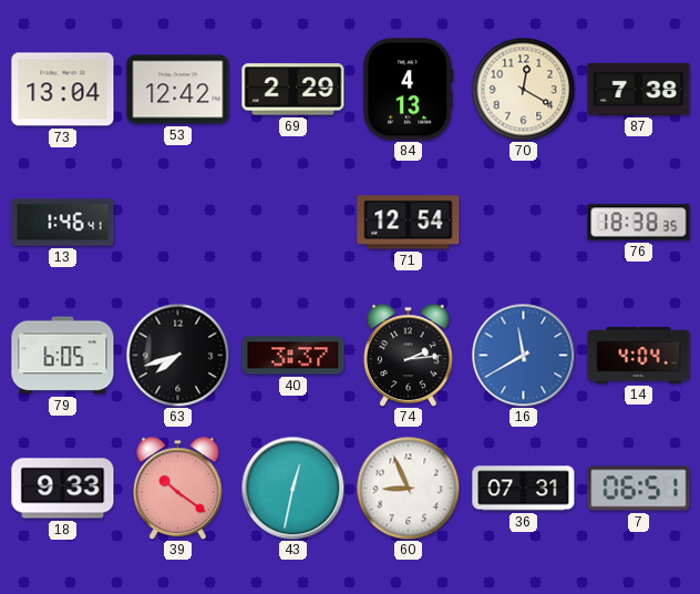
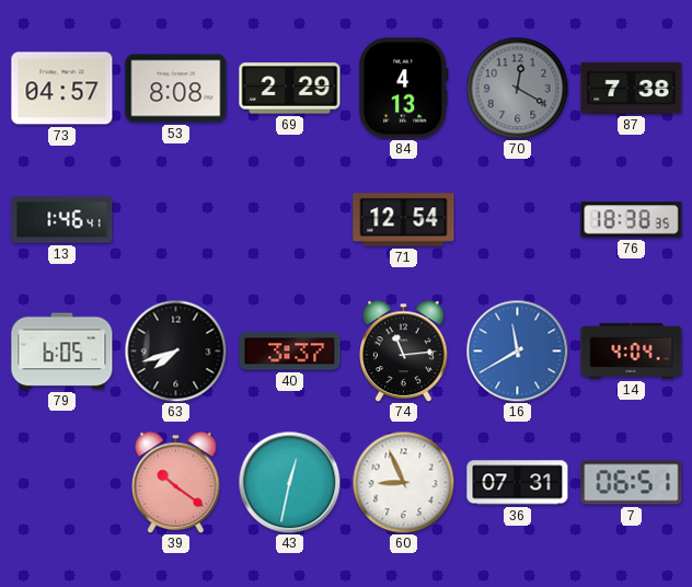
73: 13:04 -> 04:57 (62, 89)
53: 12:42 -> 8:08 (176, 89)
70 dial: cream -> grey (517, 88)
74: 2:14 -> 11:14 (404, 350)
18: 9:33 -> none (63, 489)
